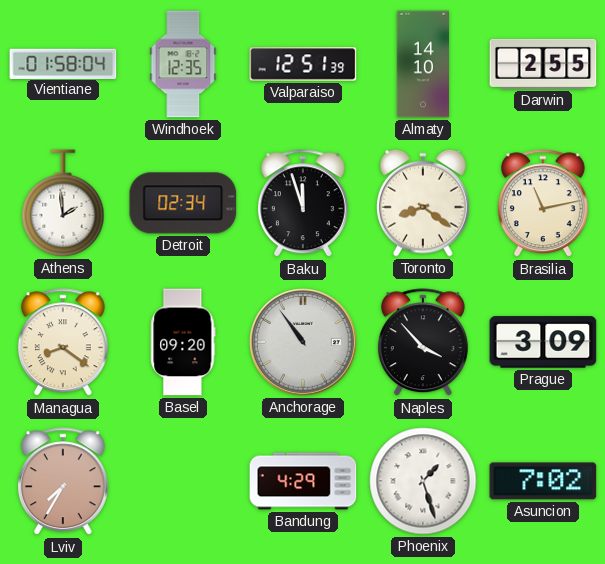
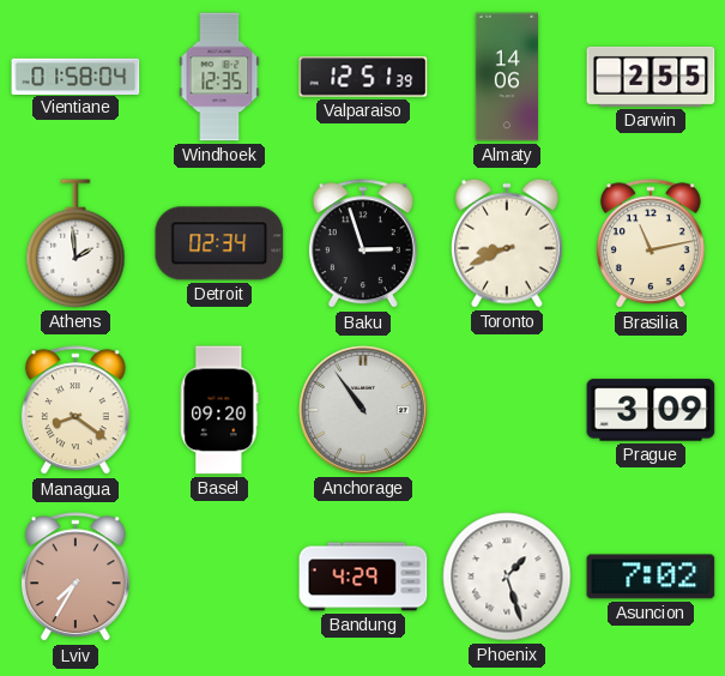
Almaty: 14:10 -> 14:06 (506, 77)
Baku: 11:57 -> 2:57 (363, 245)
Toronto: 8:21 -> 8:41 (508, 243)
Naples: 3:53 -> none (423, 343)
